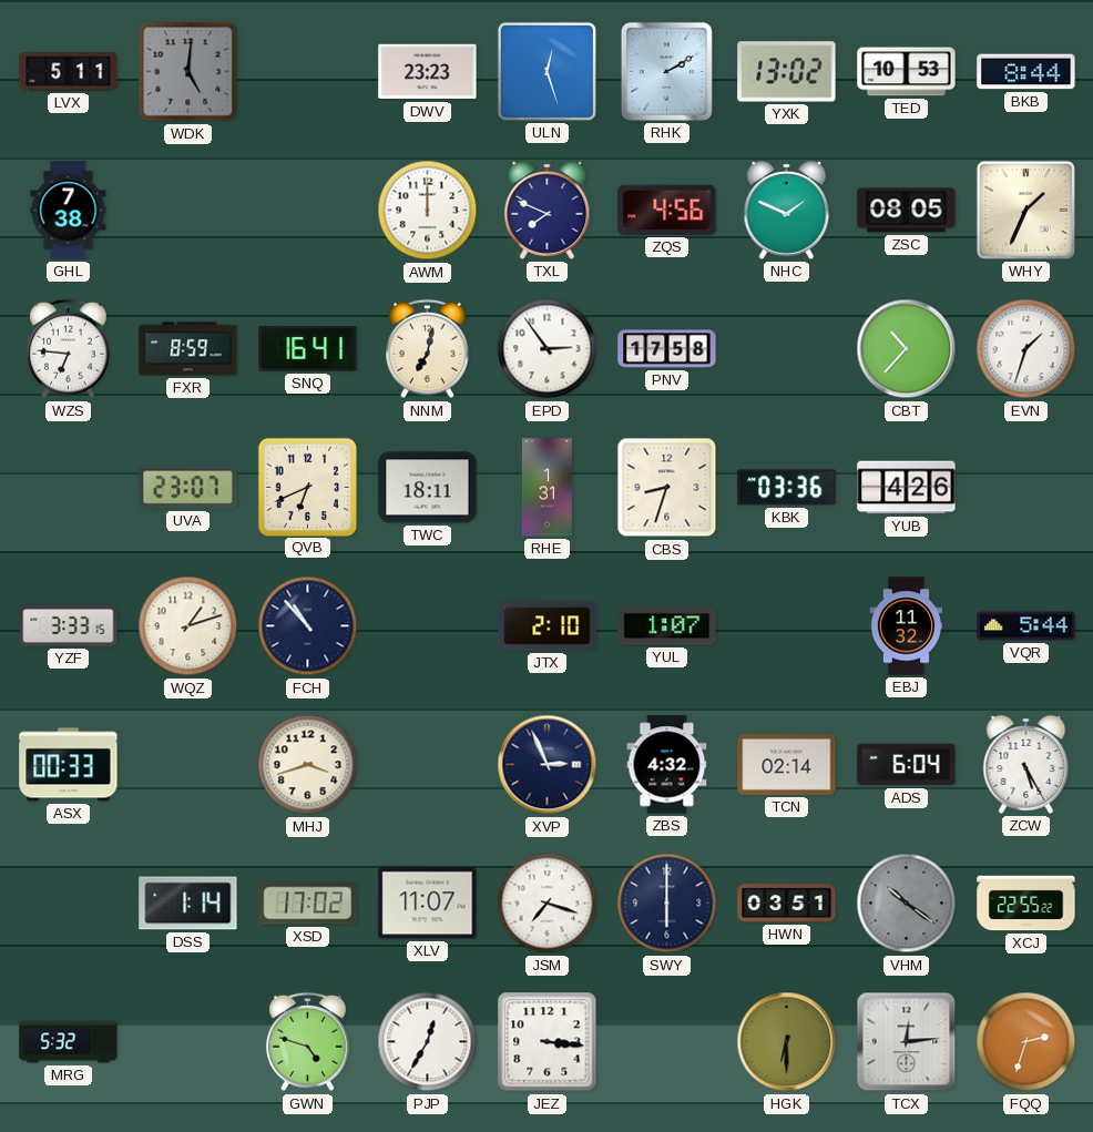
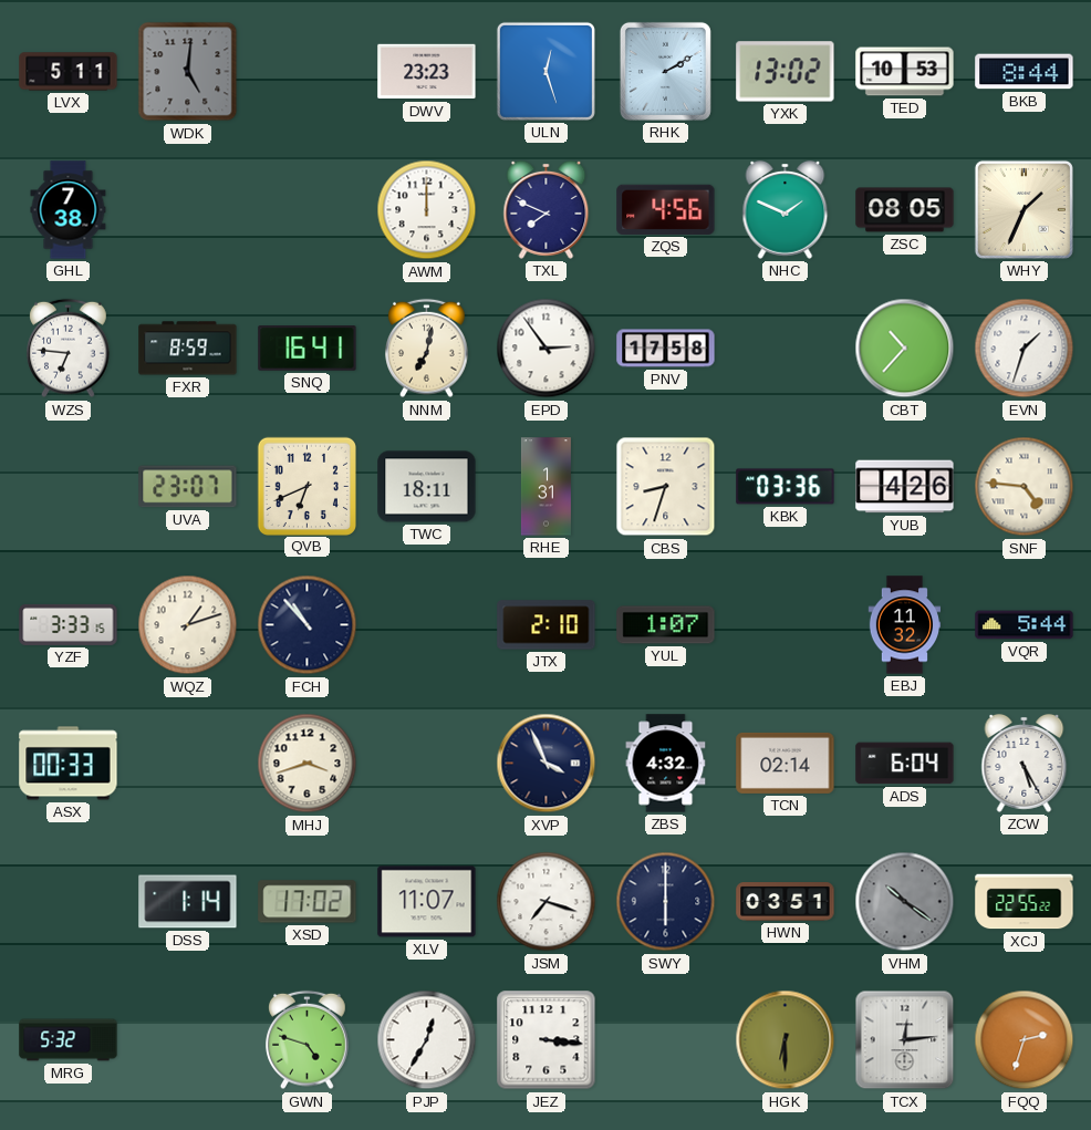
SNF: none -> 4:46 (1025, 487)
XVP: 2:56 -> 3:56 (547, 764)
